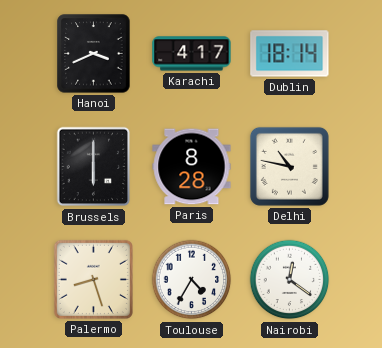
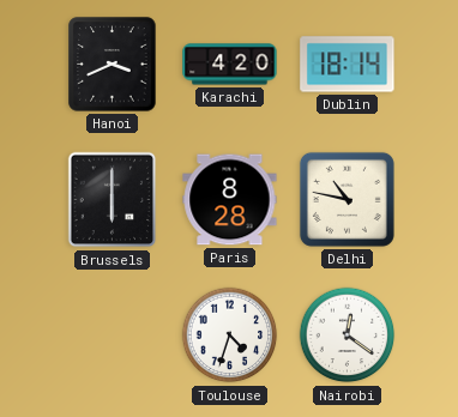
Karachi: 4:17 -> 4:20 (230, 65)
Palermo: 8:27 -> none (93, 279)
Toulouse: 4:35 -> 4:33 (230, 336)
